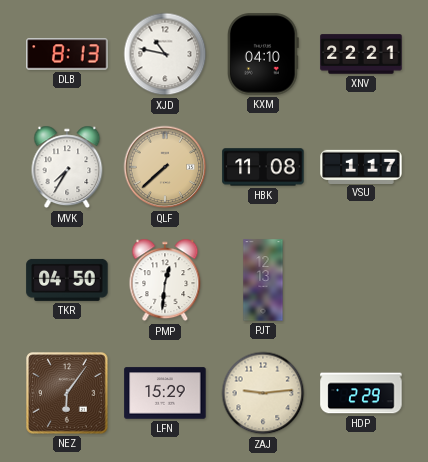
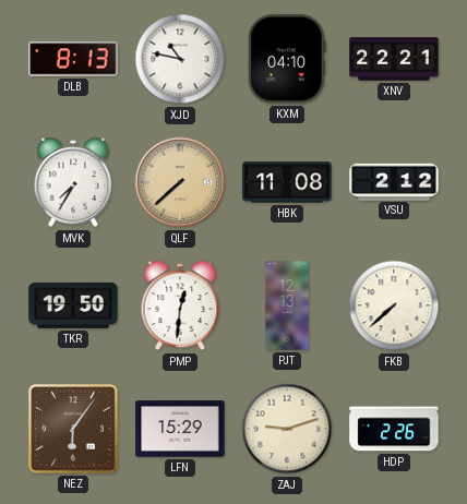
VSU: 1:17 -> 2:12 (394, 181)
TKR: 04:50 -> 19:50 (73, 305)
FKB: none -> 7:38 (394, 305)
ZAJ: 9:14 -> 9:12 (287, 429)
HDP: 2:29 -> 2:26 (394, 429)
